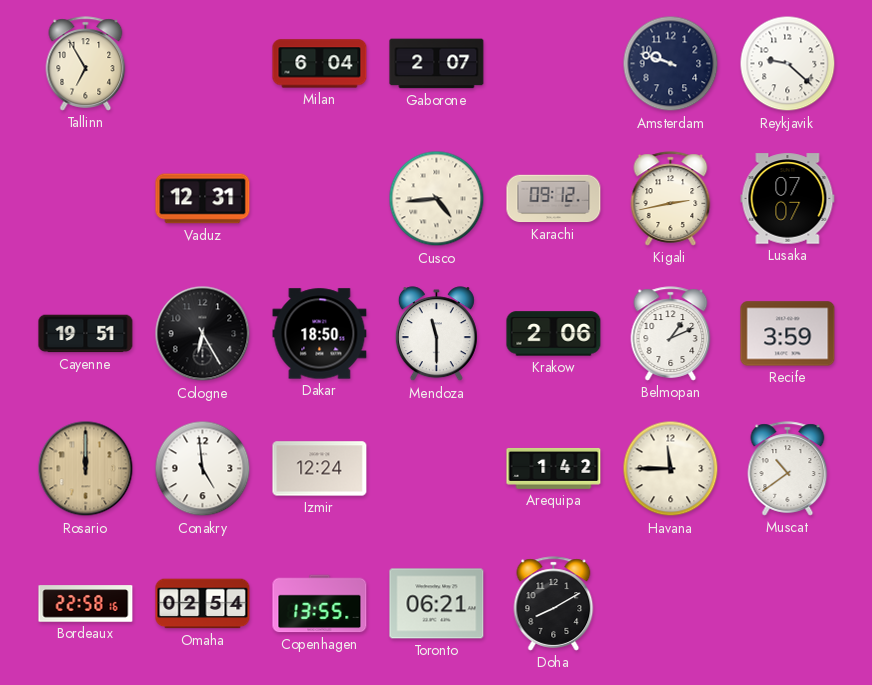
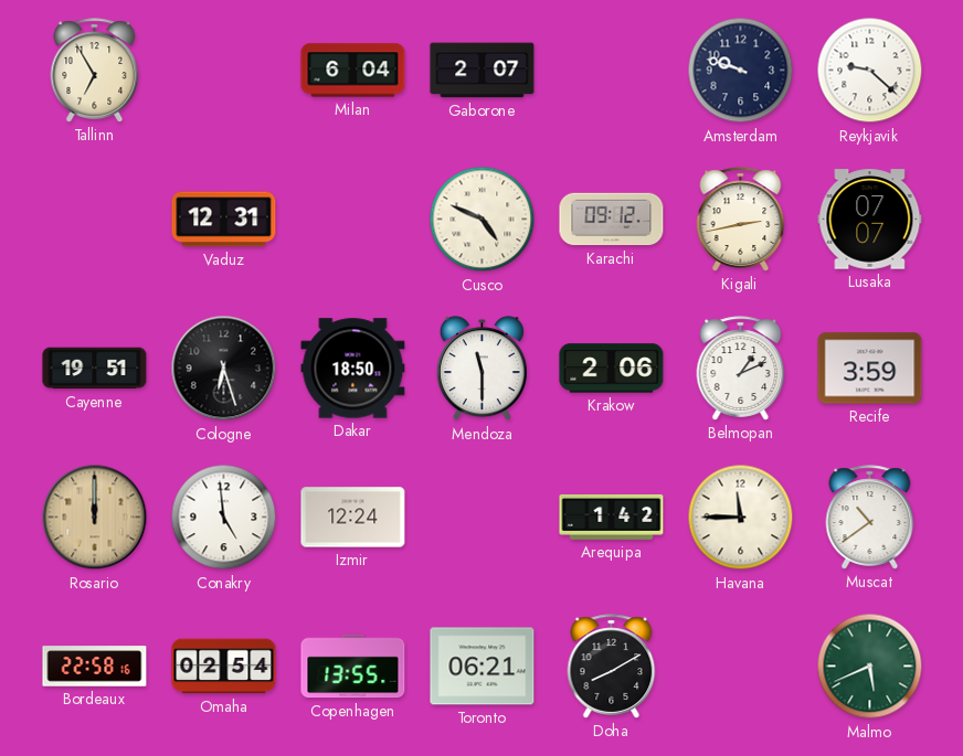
Cusco: 4:44 -> 4:49 (483, 220)
Cologne: 6:25 -> 6:27 (224, 369)
Malmo: none -> 5:41 (870, 667)
